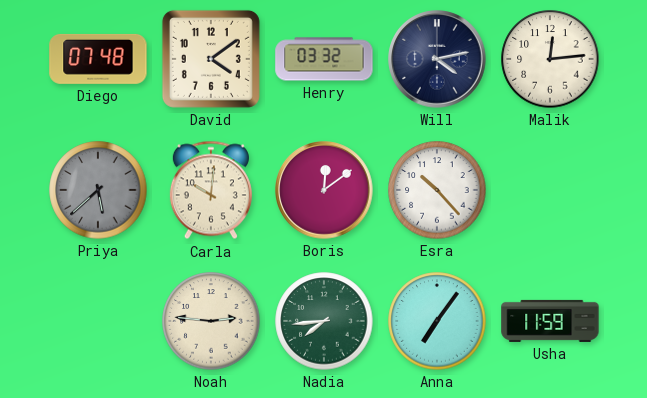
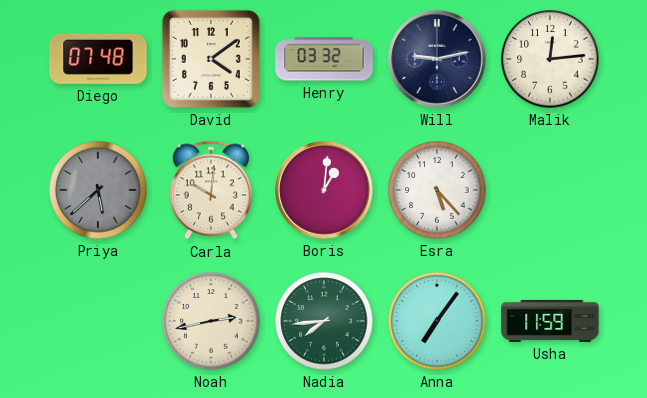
Will: 4:13 -> 9:13 (437, 59)
Boris: 12:09 -> 1:01 (324, 190)
Esra: 10:23 -> 5:23 (437, 190)
Noah: 2:46 -> 2:43 (211, 321)
